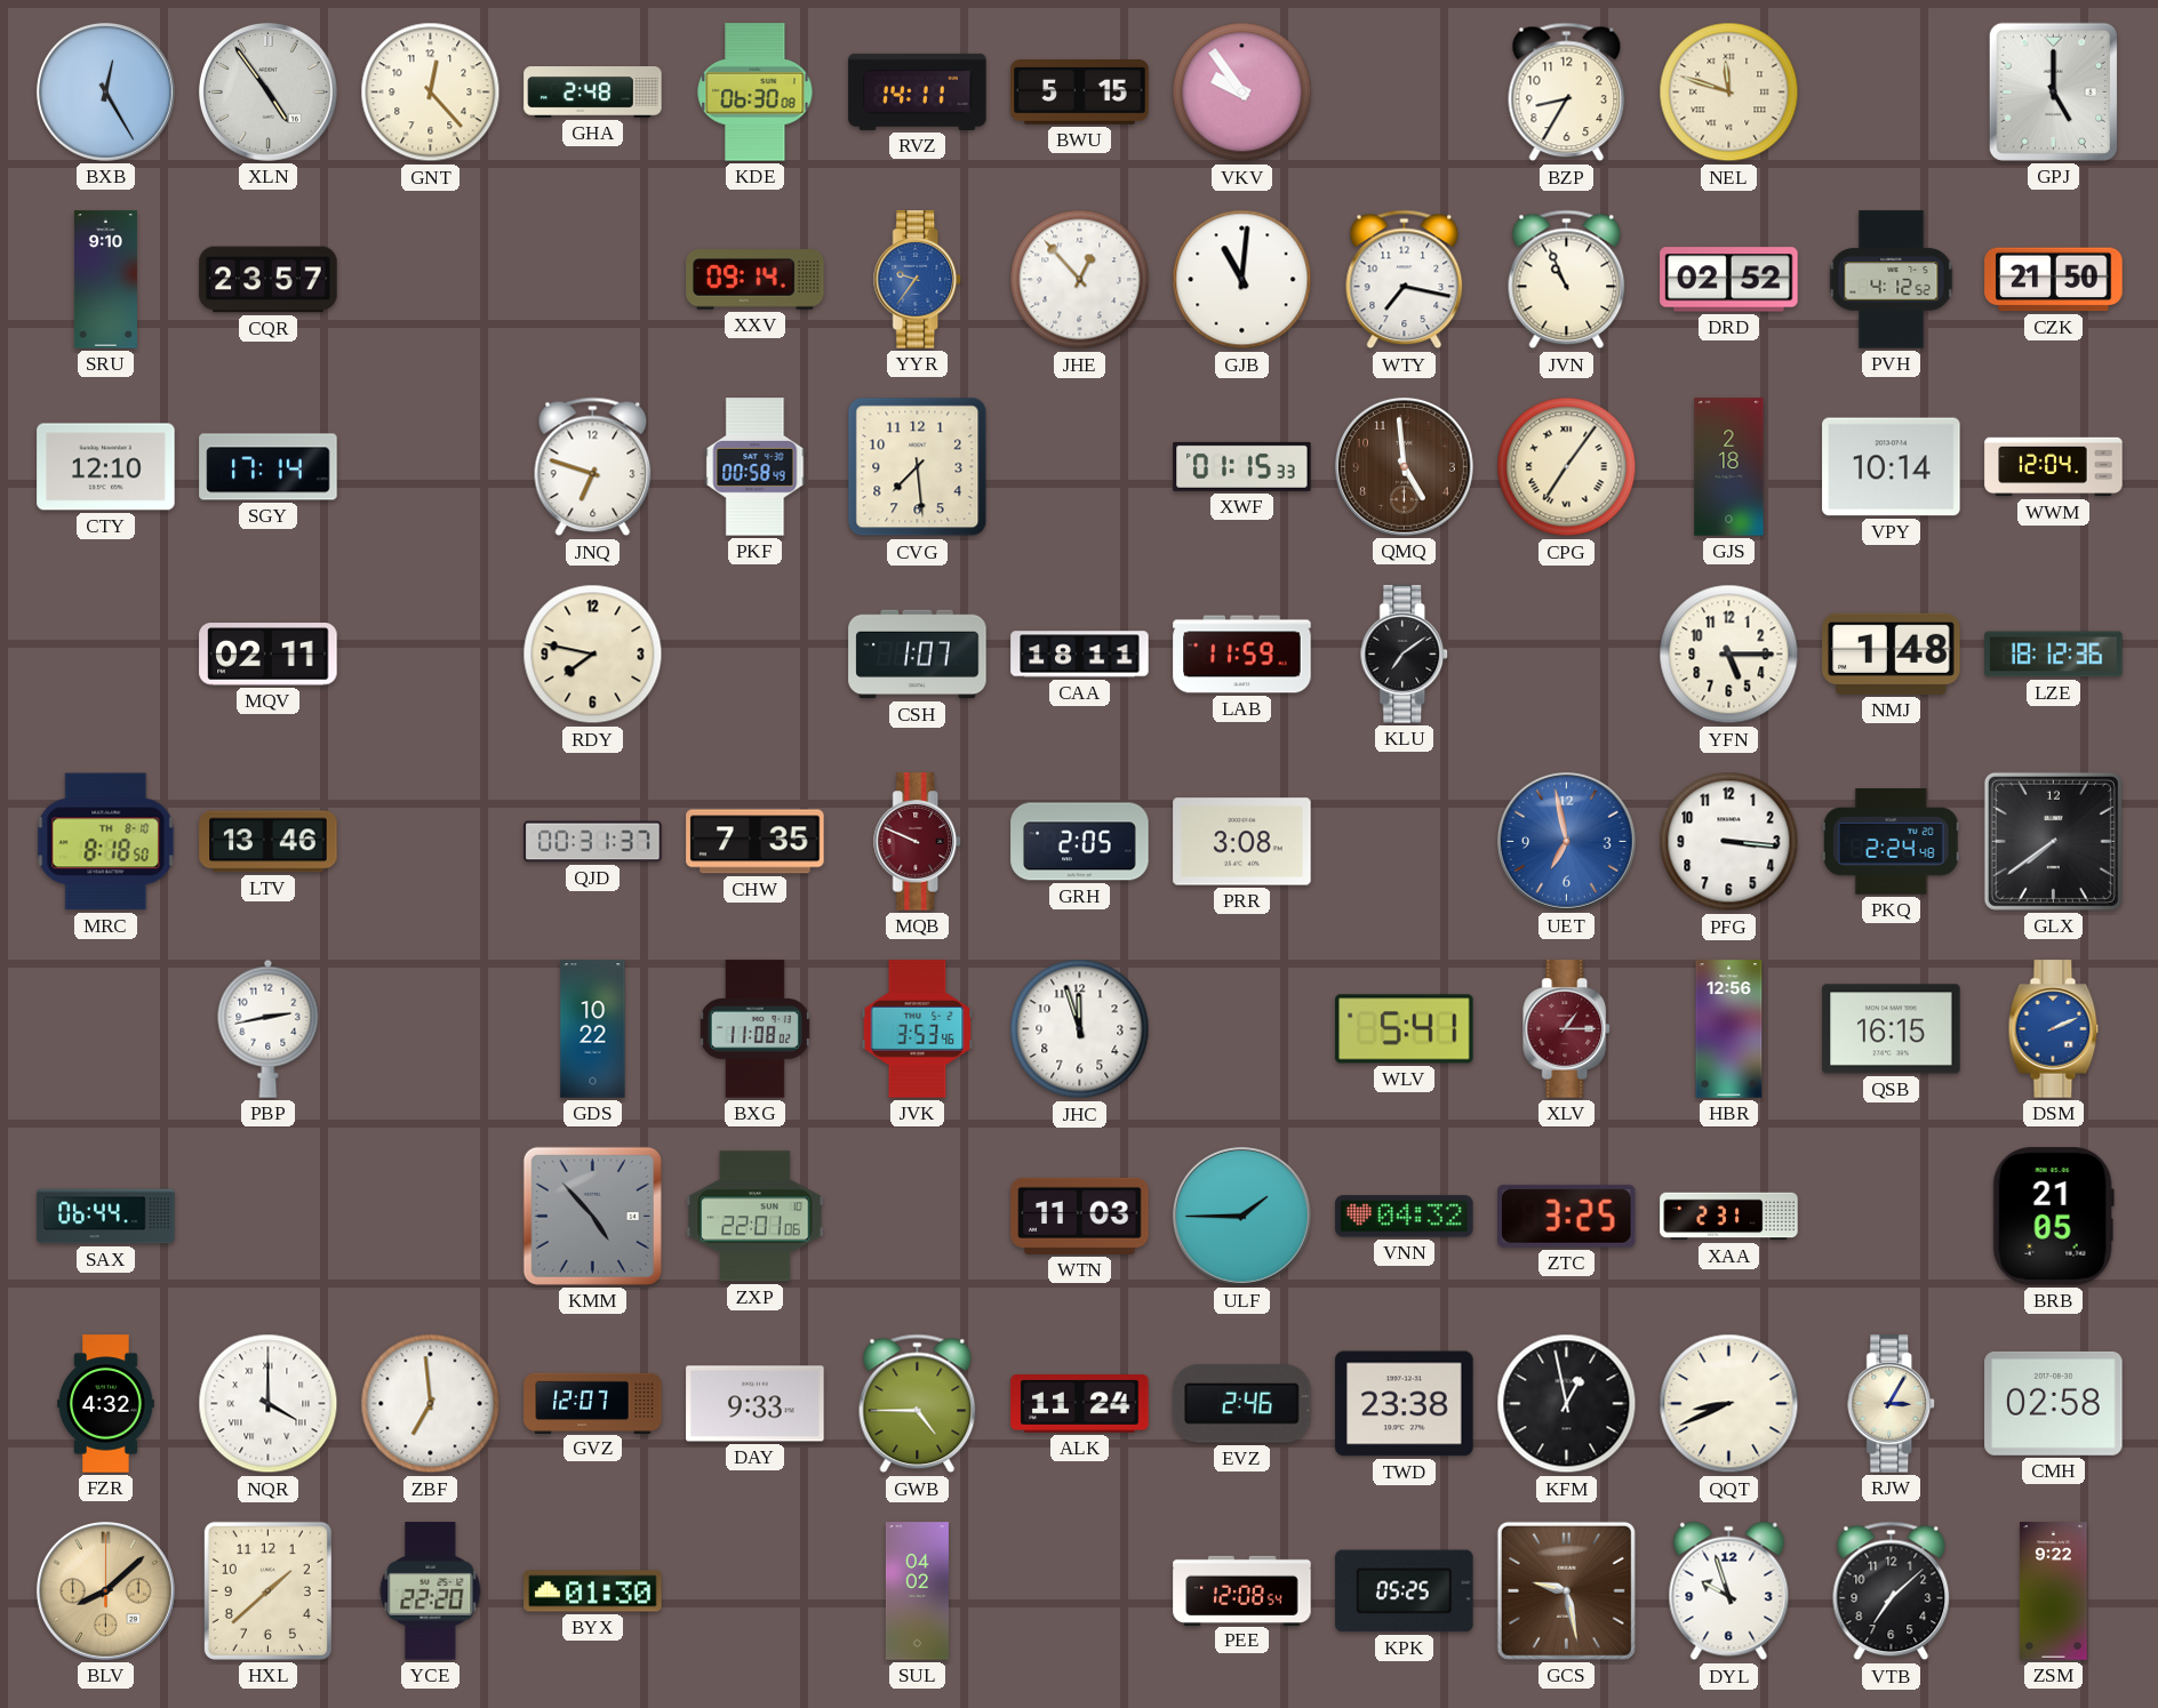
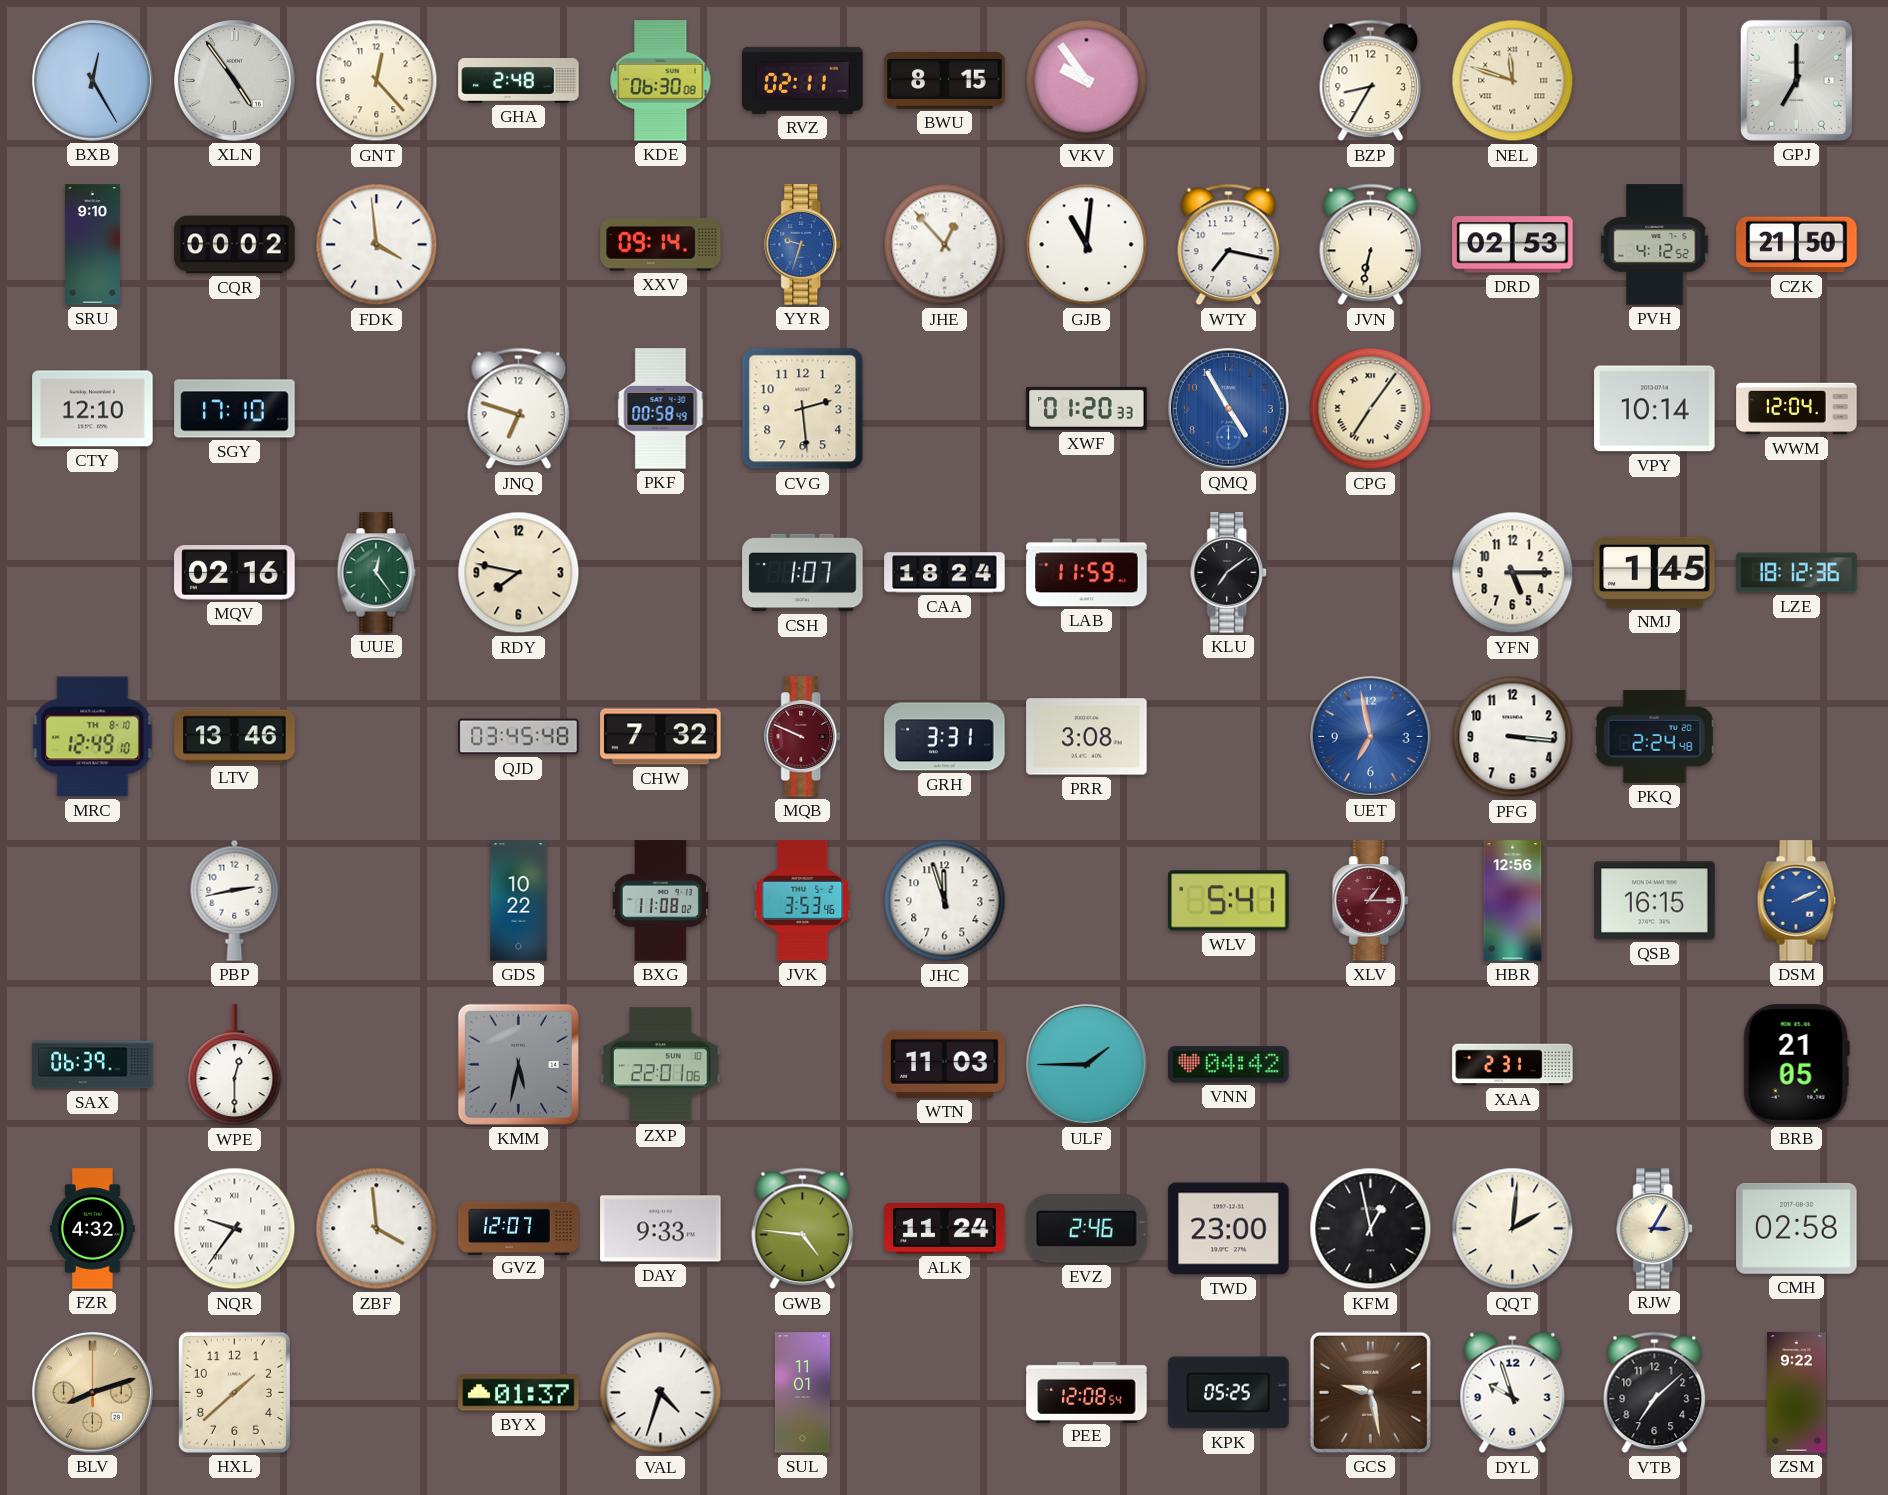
RVZ: 14:11 -> 02:11 (803, 80)
BWU: 5:15 -> 8:15 (945, 81)
GPJ: 5:00 -> 7:00 (1796, 80)
CQR: 23:57 -> 00:02 (235, 245)
FDK: none -> 3:59 (377, 245)
YYR: 9:36 -> 9:33 (803, 245)
JVN: 10:56 -> 6:32 (1371, 245)
DRD: 02:52 -> 02:53 (1513, 245)
SGY: 17:14 -> 17:10 (235, 409)
CVG: 7:29 -> 2:29 (803, 409)
XWF: 01:15 -> 01:20 (1087, 408)
QMQ: 4:59 -> 4:55 (1228, 408)
QMQ dial: brown -> blue (1228, 408)
GJS: 2:18 -> none (1729, 467)
MQV: 02:11 -> 02:16 (235, 573)
UUE: none -> 12:24 (377, 573)
CAA: 18:11 -> 18:24 (945, 573)
NMJ: 1:48 -> 1:45 (1655, 572)
MRC: 8:18 -> 12:49 (93, 737)
QJD: 00:31 -> 03:45 (519, 737)
CHW: 7:35 -> 7:32 (661, 737)
GRH: 2:05 -> 3:31 (945, 737)
GLX: 7:39 -> none (2053, 841)
SAX: 06:44 -> 06:39 (93, 1065)
WPE: none -> 12:30 (235, 1065)
KMM: 4:53 -> 5:32 (518, 1064)
VNN: 04:32 -> 04:42 (1229, 1065)
ZTC: 3:25 -> none (1567, 1216)
NQR: 4:00 -> 9:36 (235, 1229)
ZBF: 6:59 -> 3:59 (377, 1229)
GWB: 4:45 -> 4:46 (803, 1229)
TWD: 23:38 -> 23:00 (1229, 1229)
QQT: 8:41 -> 2:01 (1513, 1229)
BLV: 8:08 -> 8:12 (92, 1392)
YCE: 22:20 -> none (431, 1591)
BYX: 01:30 -> 01:37 (519, 1393)
VAL: none -> 4:33 (661, 1393)
SUL: 04:02 -> 11:01 (802, 1393)
